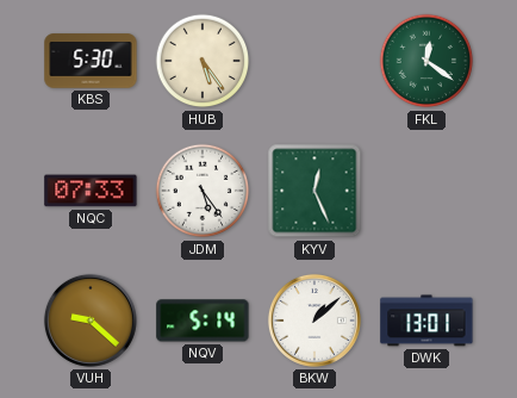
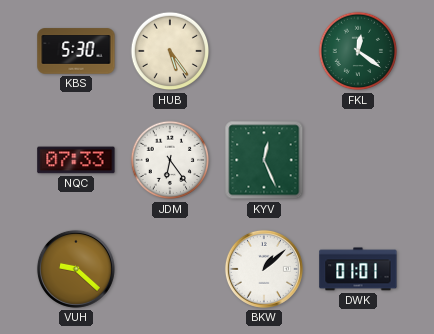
JDM: 5:24 -> 6:24 (170, 160)
NQV: 5:14 -> none (203, 321)
DWK: 13:01 -> 01:01 (358, 269)
